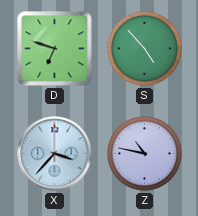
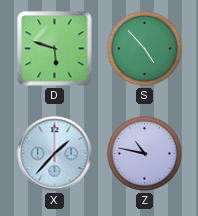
D: 6:48 -> 5:48 (55, 49)
X: 3:37 -> 1:37 (55, 154)
